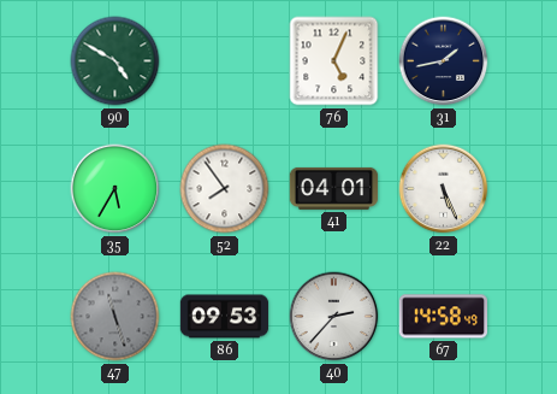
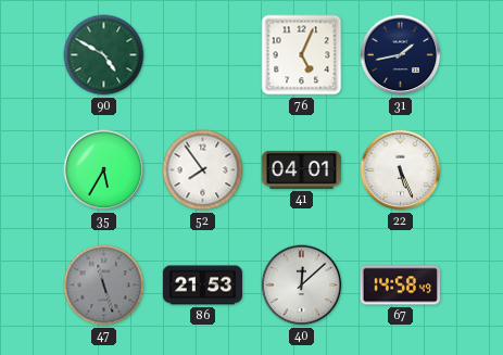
86: 09:53 -> 21:53 (203, 286)
40: 2:37 -> 12:08 (302, 286)
